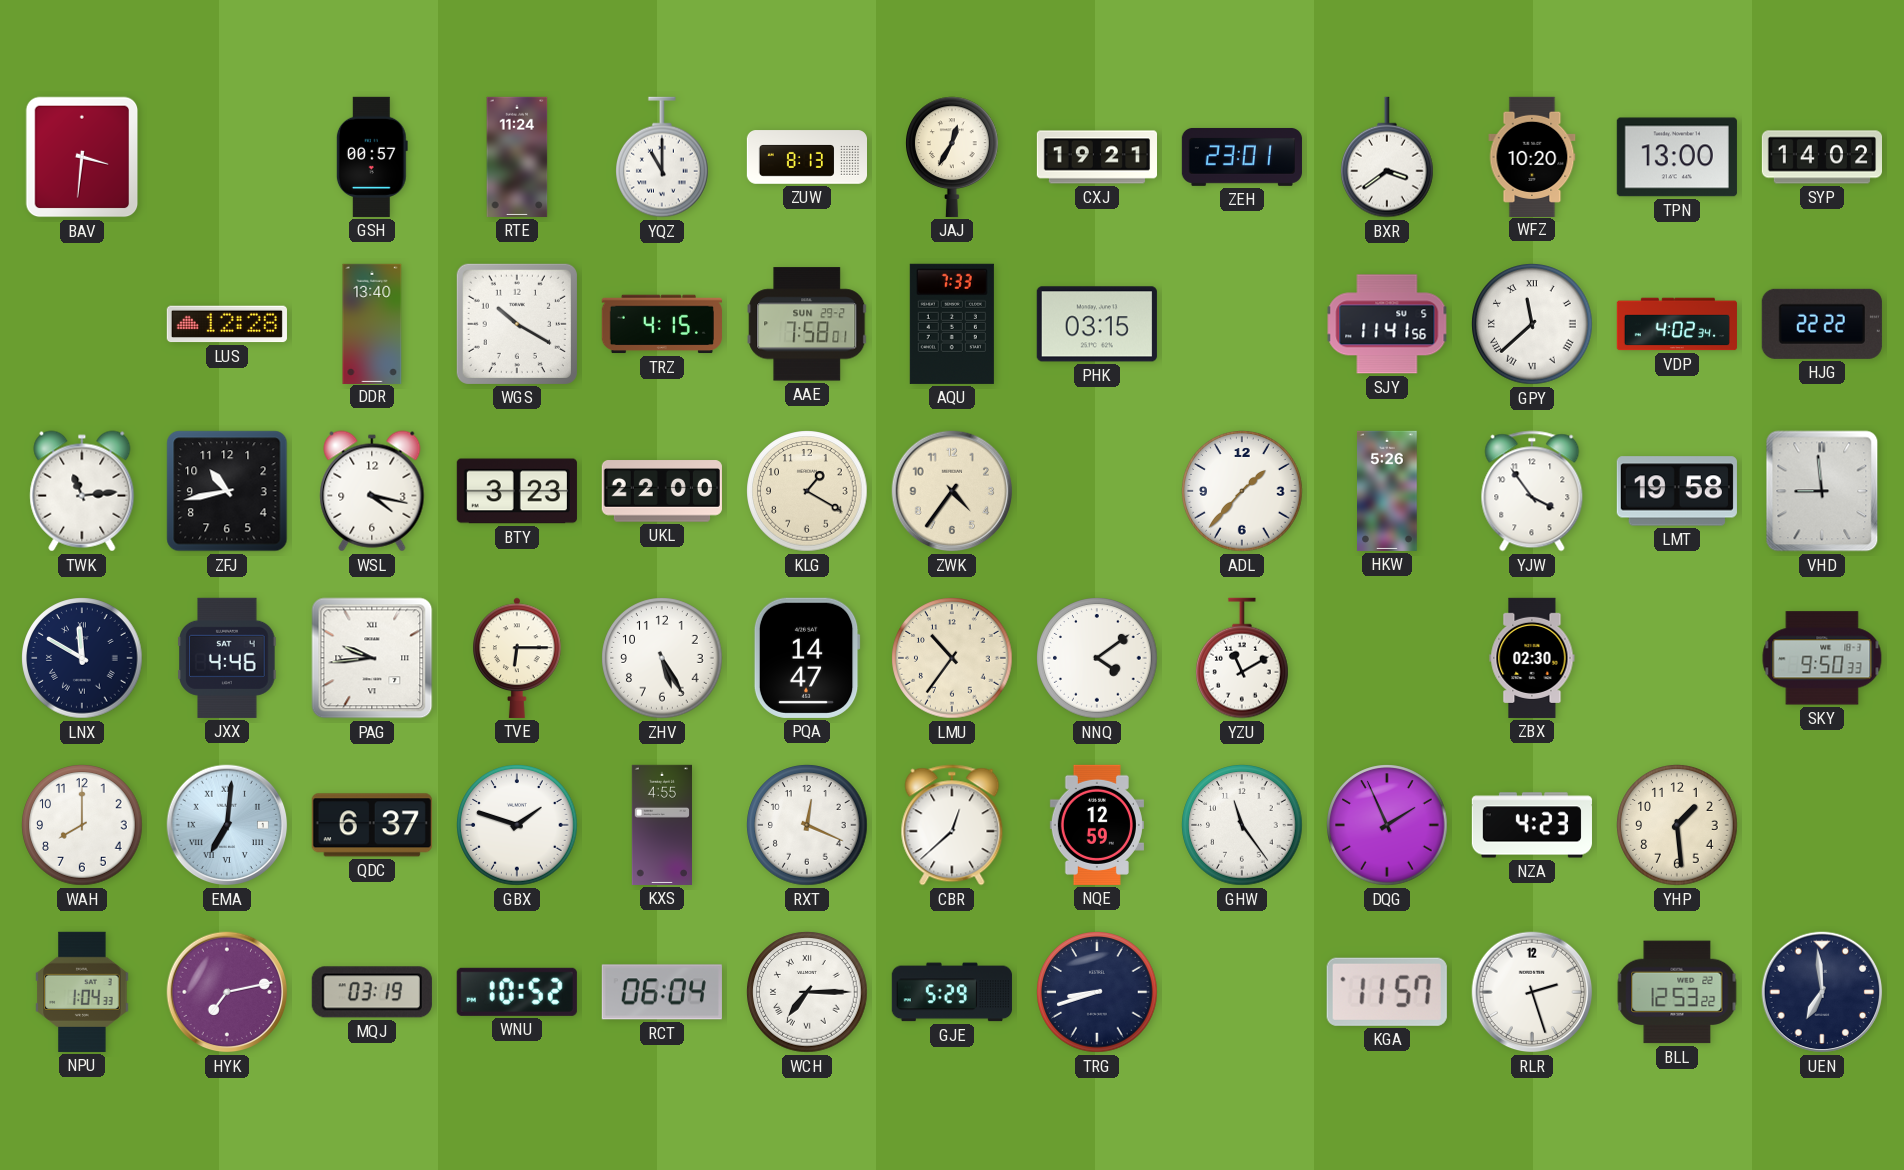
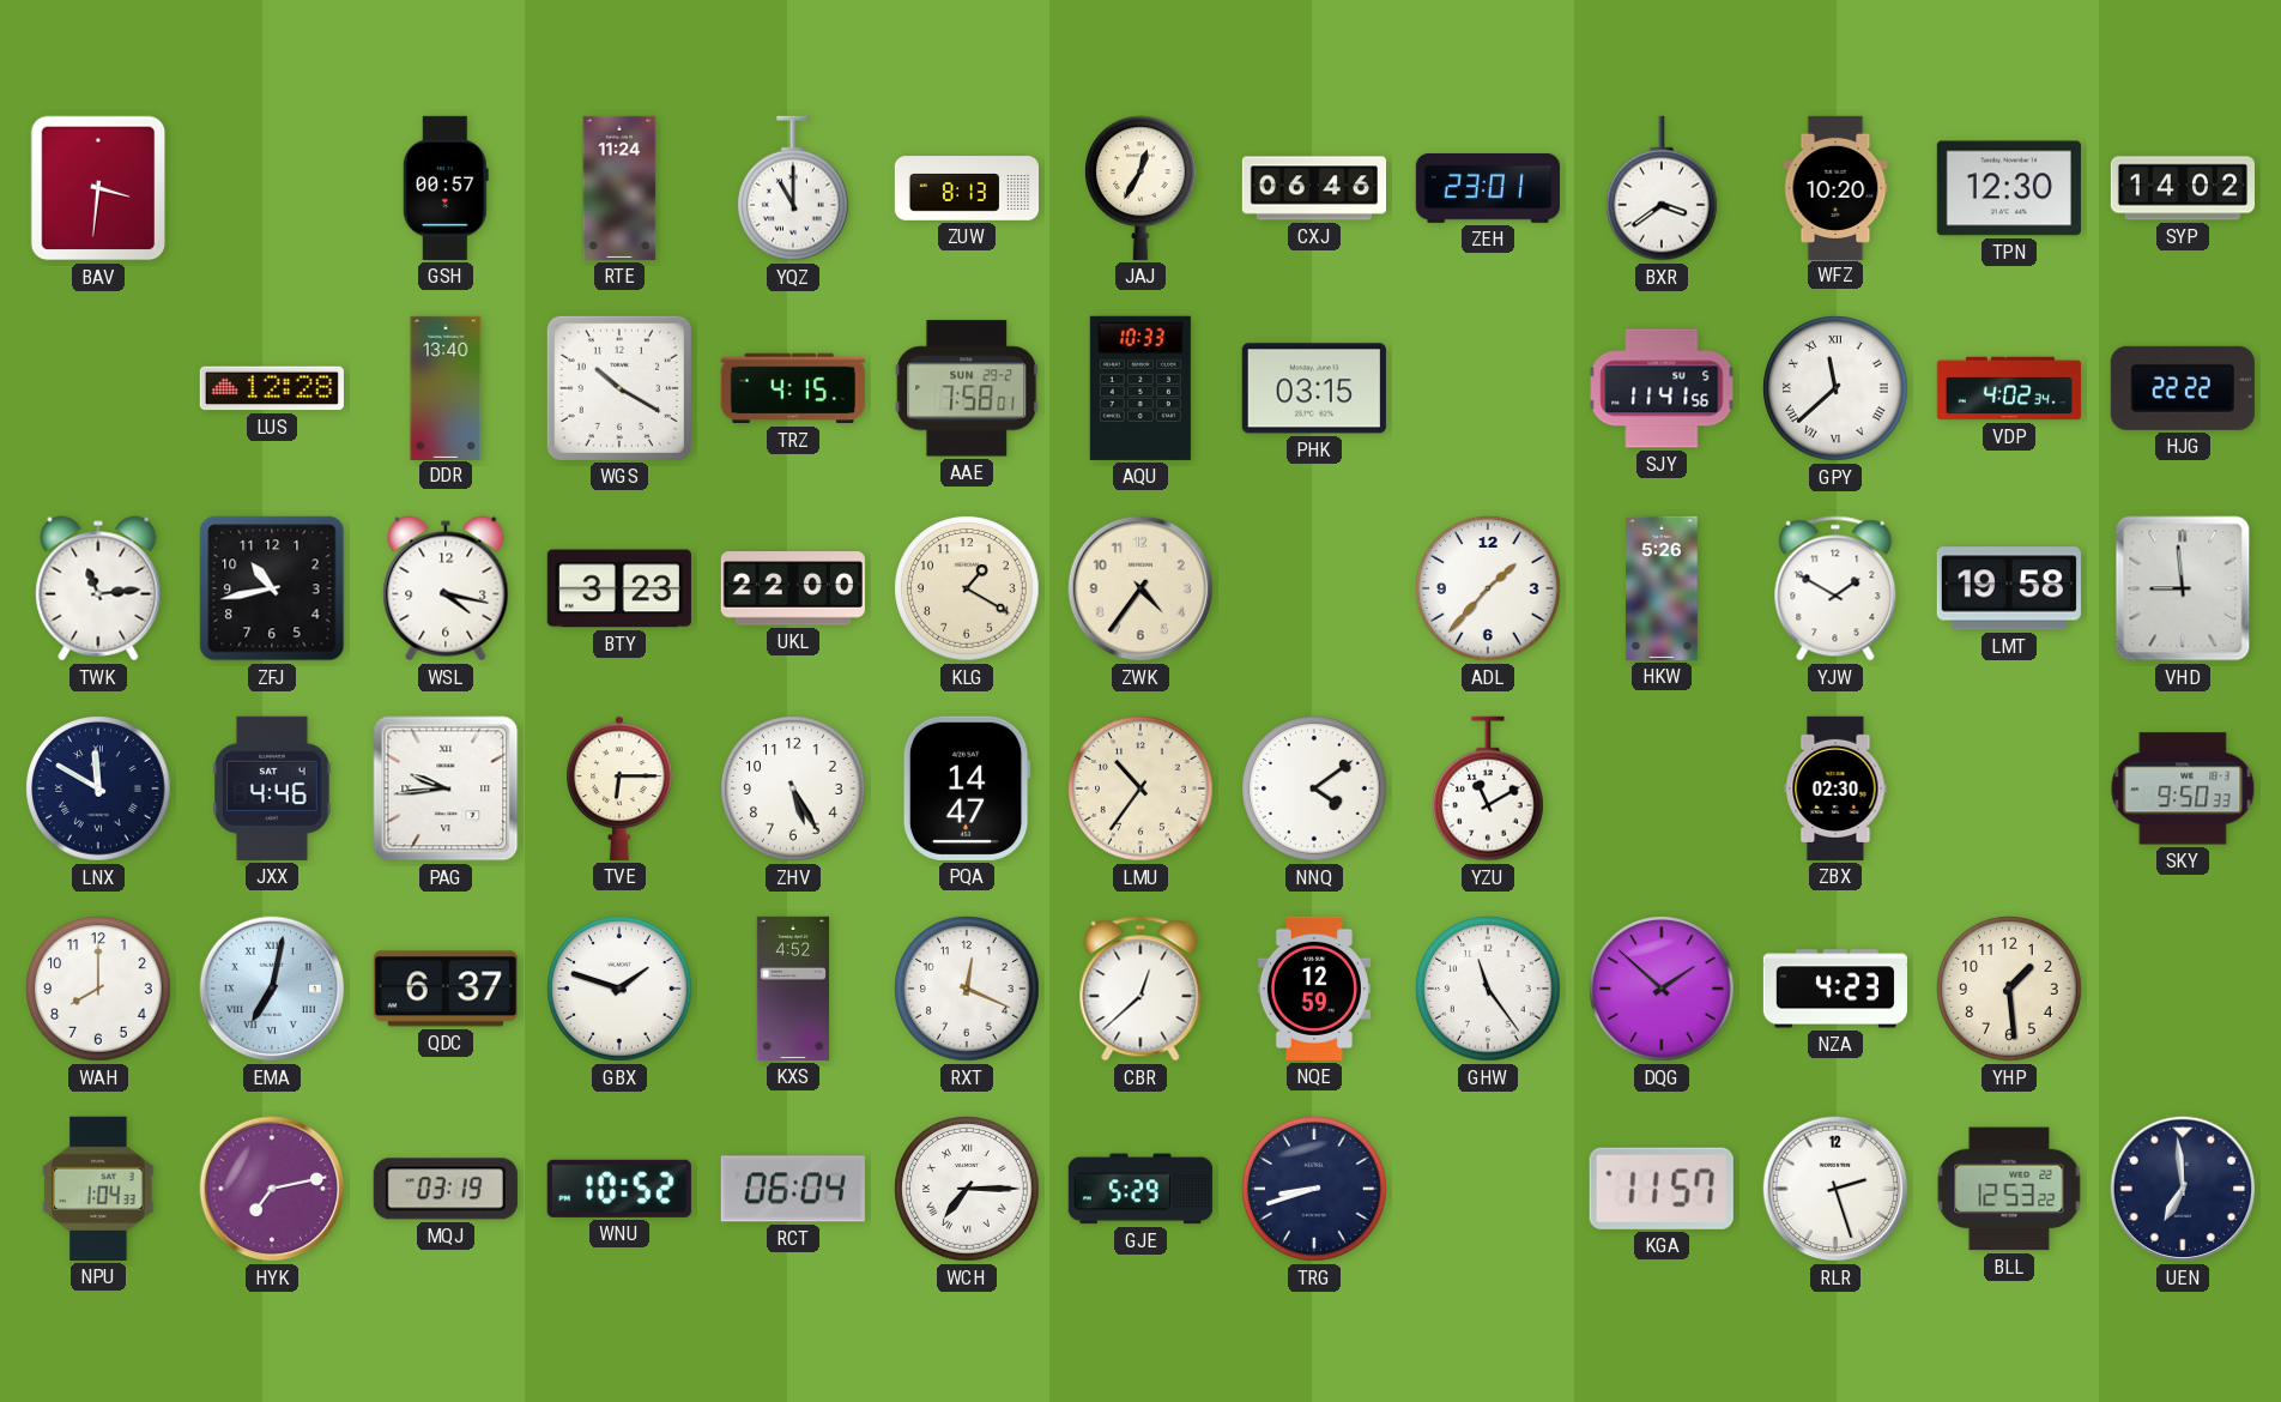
CXJ: 19:21 -> 06:46 (1313, 188)
TPN: 13:00 -> 12:30 (2009, 188)
AQU: 7:33 -> 10:33 (1140, 388)
YJW: 3:54 -> 1:50 (1835, 588)
EMA: 7:01 -> 7:02 (272, 989)
KXS: 4:55 -> 4:52 (792, 989)
DQG: 1:56 -> 1:52 (1662, 989)
